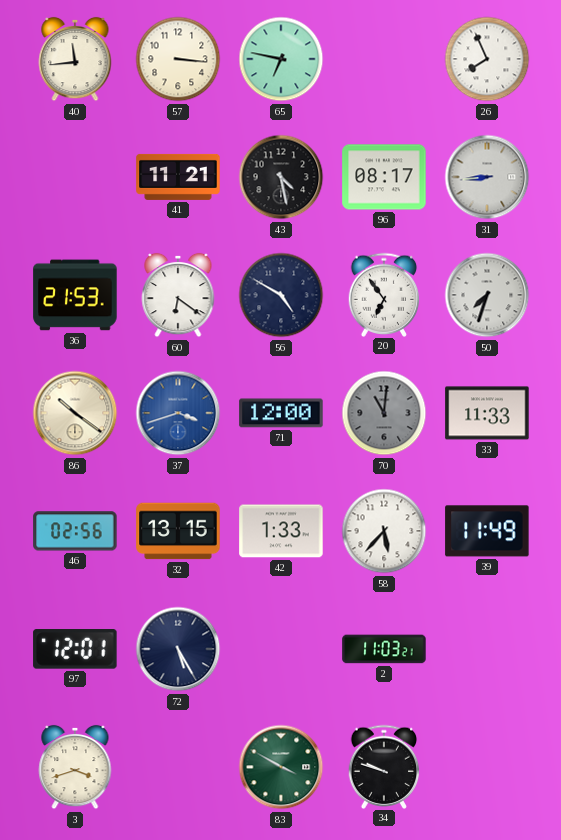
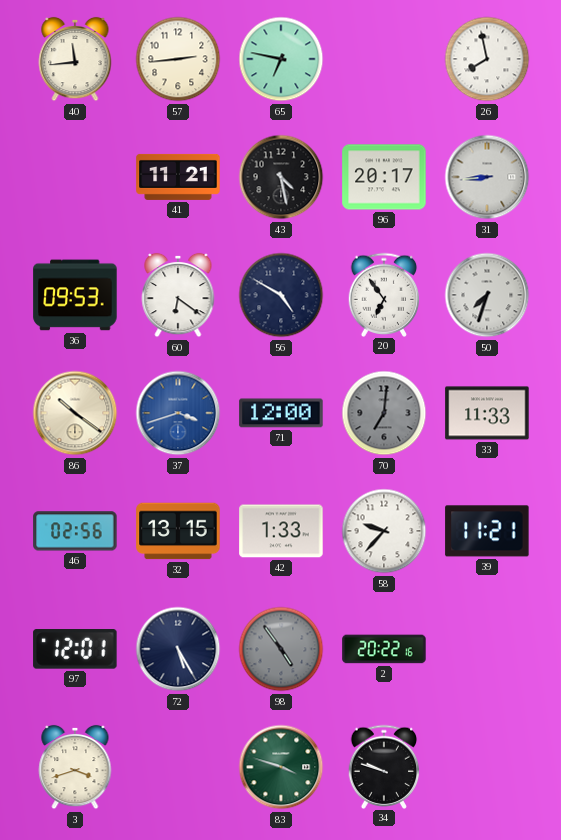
57: 3:16 -> 2:44 (178, 59)
26: 7:56 -> 7:58 (487, 59)
96: 08:17 -> 20:17 (384, 177)
36: 21:53 -> 09:53 (75, 295)
70: 11:01 -> 7:01 (384, 413)
58: 5:37 -> 9:37 (384, 531)
39: 11:49 -> 11:21 (487, 531)
98: none -> 4:54 (281, 649)
2: 11:03 -> 20:22 (384, 649)
83: 3:50 -> 3:48 (281, 767)
